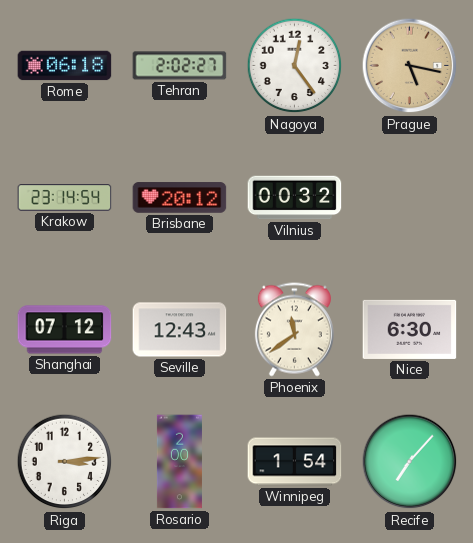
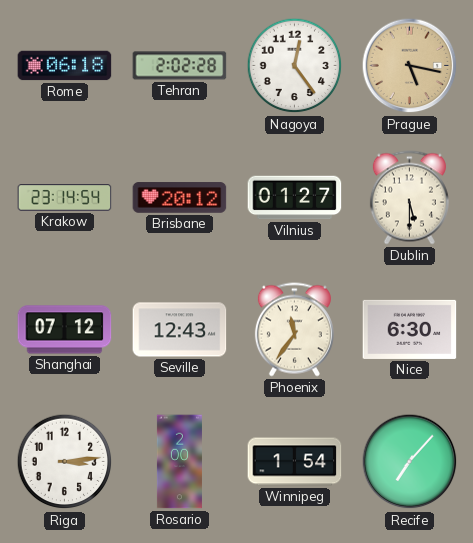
Tehran: 2:02:27 -> 2:02:28 (180, 66)
Vilnius: 00:32 -> 01:27 (295, 198)
Dublin: none -> 5:30 (409, 198)
Phoenix: 11:39 -> 11:36 (294, 330)
